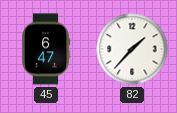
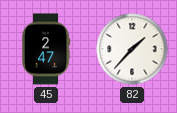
45: 6:47 -> 2:47 (46, 49)
